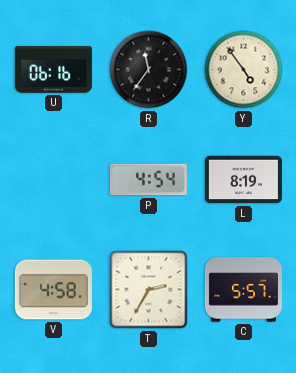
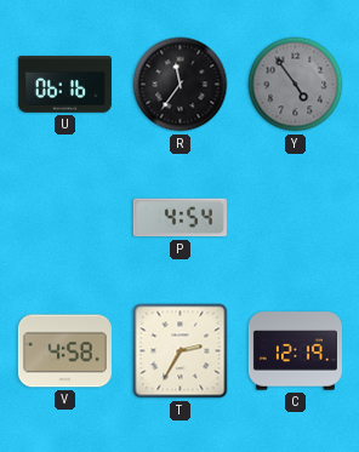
Y dial: cream -> grey (296, 85)
L: 8:19 -> none (243, 180)
C: 5:57 -> 12:19 (295, 351)
